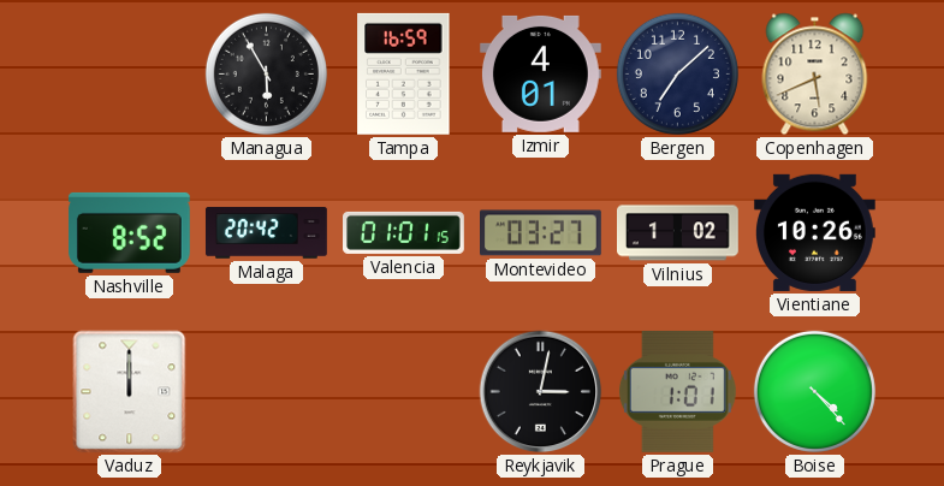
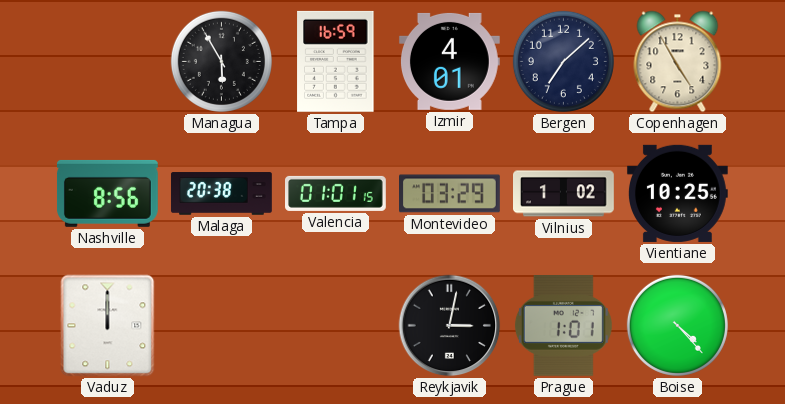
Copenhagen: 5:41 -> 4:55 (678, 62)
Nashville: 8:52 -> 8:56 (107, 193)
Malaga: 20:42 -> 20:38 (222, 194)
Montevideo: 03:27 -> 03:29 (450, 194)
Vientiane: 10:26 -> 10:25 (677, 193)
